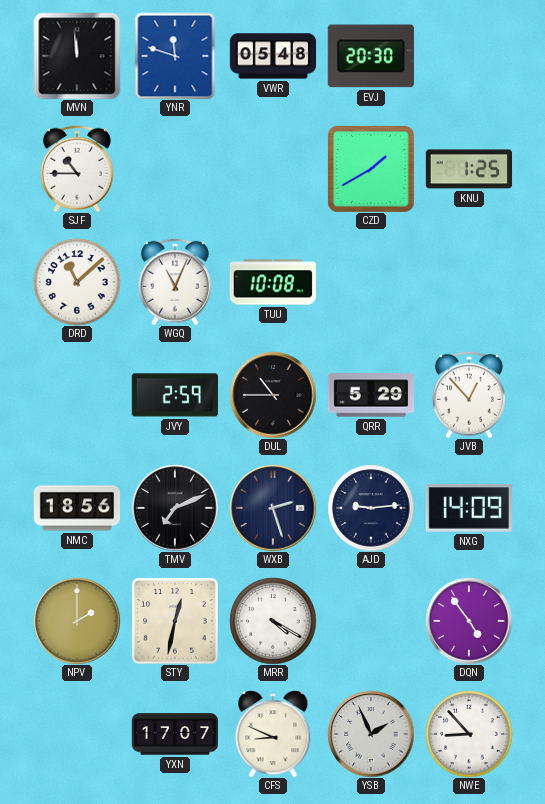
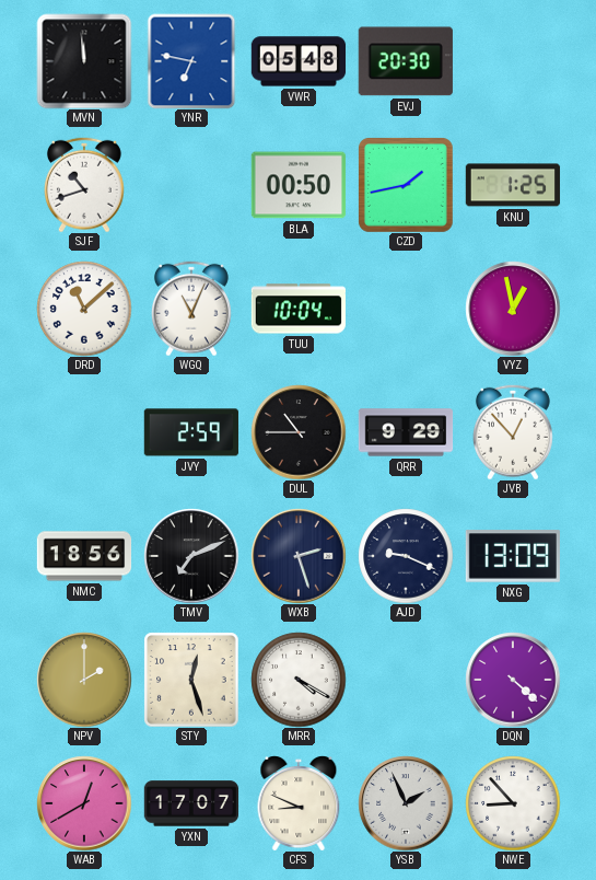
YNR: 11:48 -> 6:47 (191, 61)
SJF: 10:45 -> 10:42 (84, 185)
BLA: none -> 00:50 (297, 185)
CZD: 1:40 -> 1:43 (406, 185)
TUU: 10:08 -> 10:04 (297, 309)
VYZ: none -> 12:58 (513, 309)
QRR: 5:29 -> 9:29 (406, 432)
AJD: 9:14 -> 9:19 (406, 556)
NXG: 14:09 -> 13:09 (512, 556)
STY: 12:32 -> 12:27 (191, 680)
DQN: 4:54 -> 4:22 (513, 680)
WAB: none -> 12:40 (84, 803)
